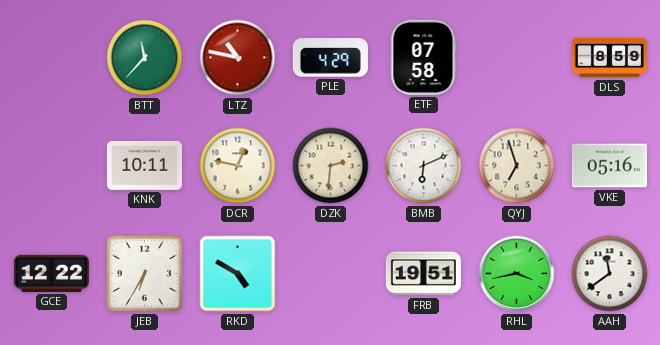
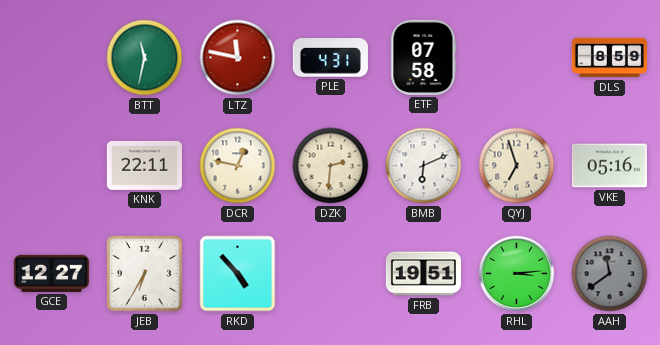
BTT: 11:37 -> 11:32 (145, 58)
LTZ: 10:47 -> 11:47 (238, 58)
PLE: 4:29 -> 4:31 (330, 58)
KNK: 10:11 -> 22:11 (144, 165)
GCE: 12:22 -> 12:27 (51, 273)
RKD: 4:50 -> 4:53 (238, 274)
RHL: 3:43 -> 3:14 (517, 274)
AAH dial: white -> grey (610, 274)
